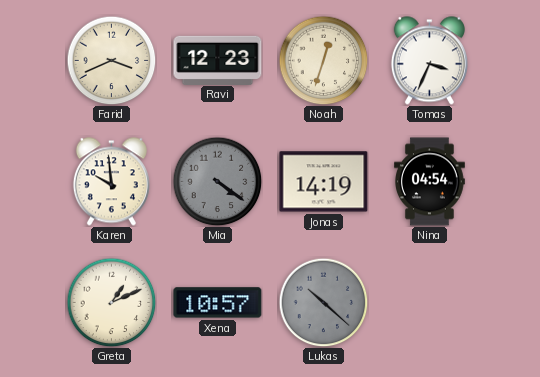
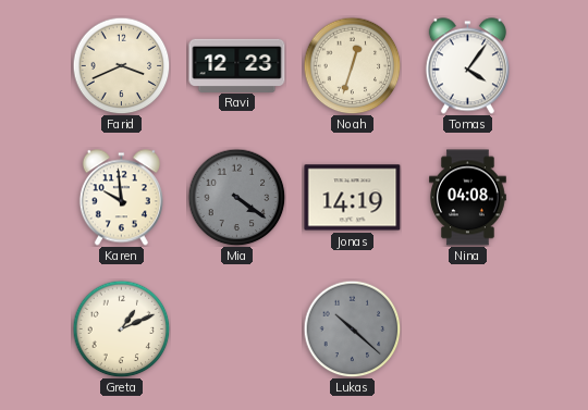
Tomas: 3:34 -> 4:06 (467, 66)
Nina: 04:54 -> 04:08 (468, 198)
Xena: 10:57 -> none (218, 303)
